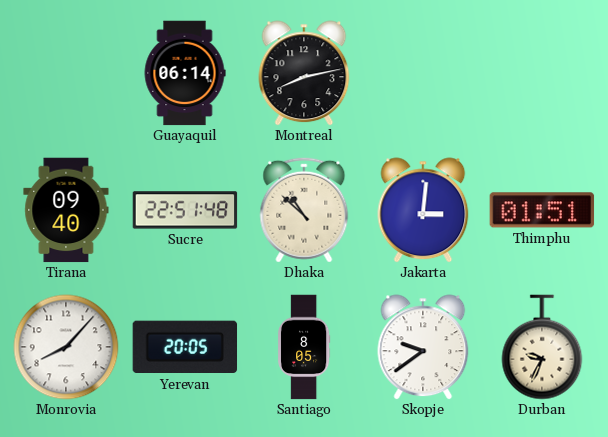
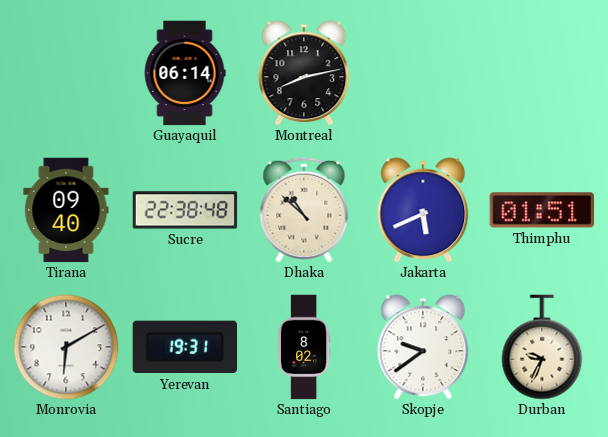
Sucre: 22:51 -> 22:38 (185, 210)
Jakarta: 3:01 -> 5:41 (423, 210)
Monrovia: 8:07 -> 6:10 (66, 347)
Yerevan: 20:05 -> 19:31 (185, 347)
Santiago: 8:05 -> 8:02 (304, 347)
